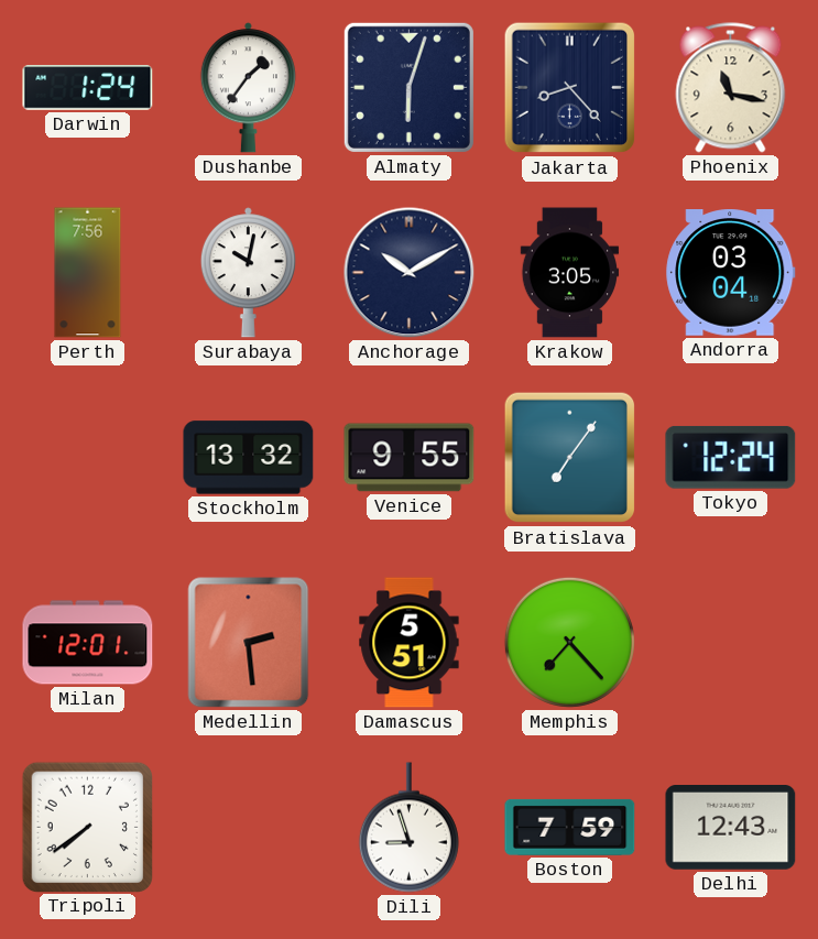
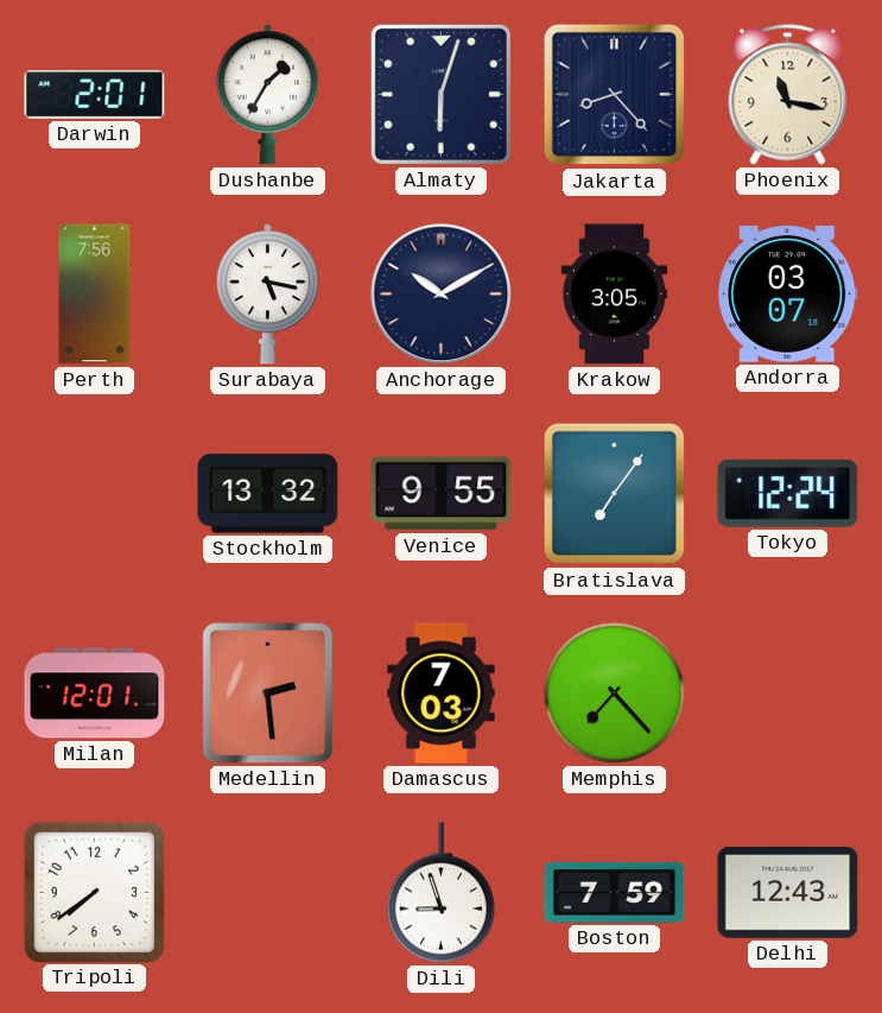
Darwin: 1:24 -> 2:01 (95, 95)
Dushanbe: 1:36 -> 1:35 (267, 95)
Surabaya: 10:02 -> 5:17 (267, 295)
Andorra: 03:04 -> 03:07 (788, 295)
Damascus: 5:51 -> 7:03 (442, 694)
